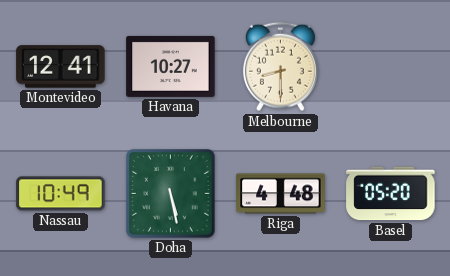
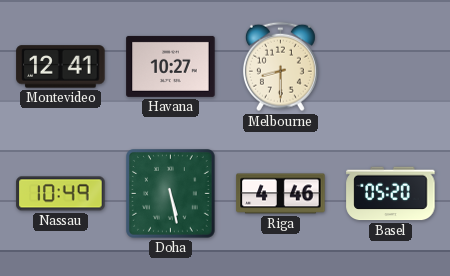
Riga: 4:48 -> 4:46 (281, 194)
